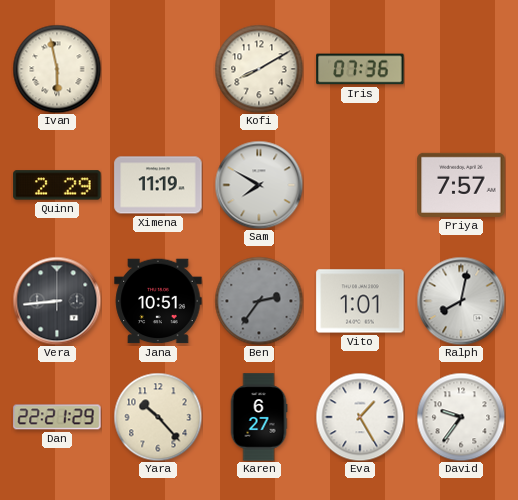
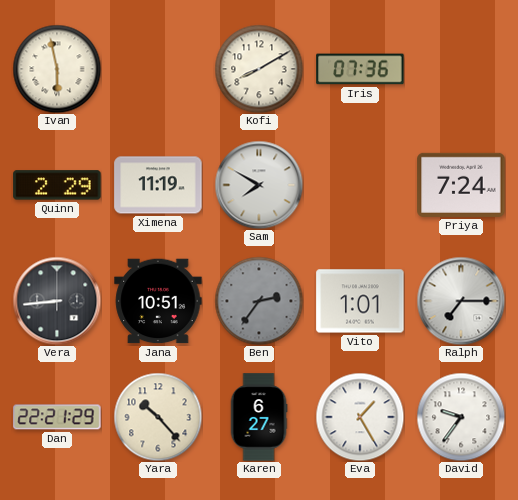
Priya: 7:57 -> 7:24 (461, 185)
Ralph: 8:02 -> 7:15 (461, 301)
